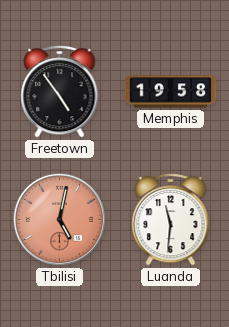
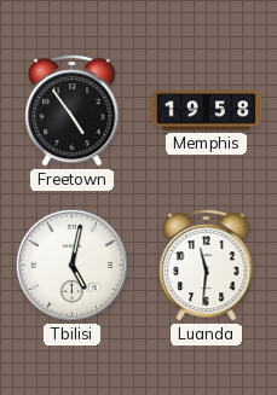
Tbilisi dial: salmon -> white (71, 265)
